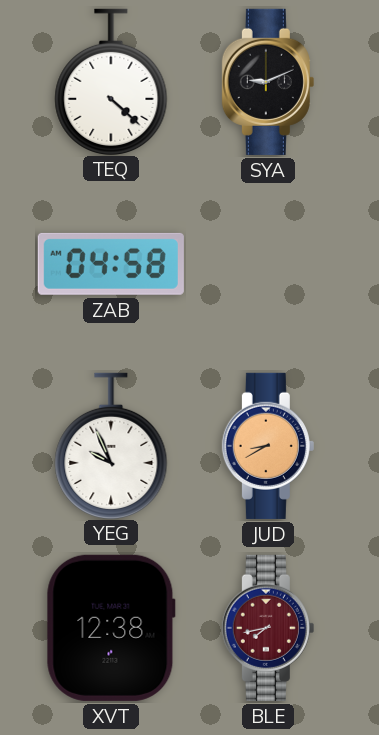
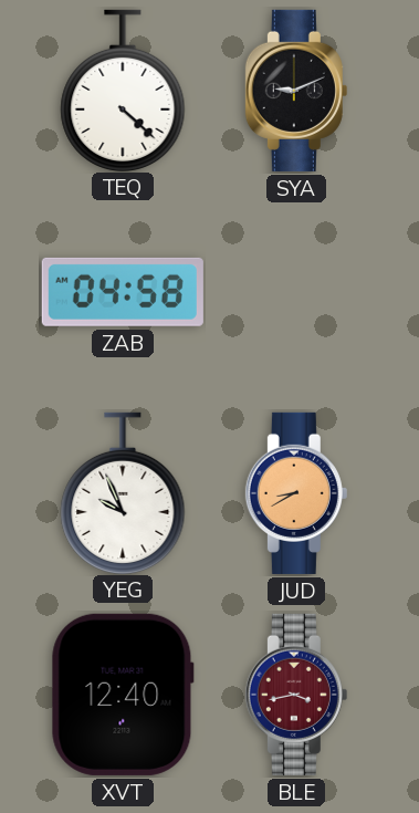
XVT: 12:38 -> 12:40 (123, 695)
BLE: 7:43 -> 3:43 (296, 695)
